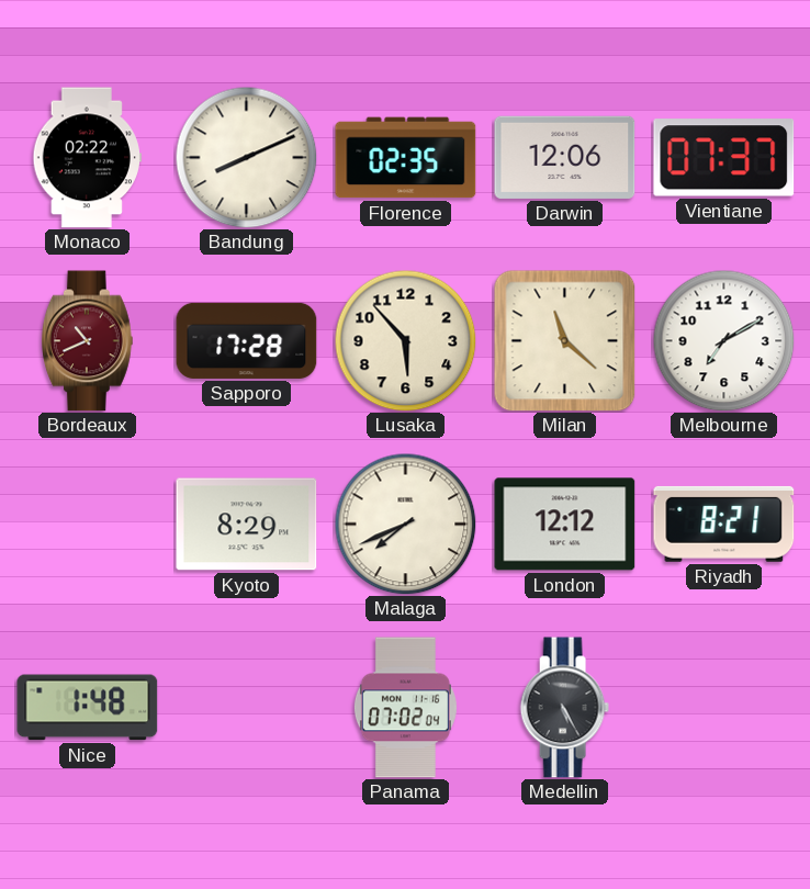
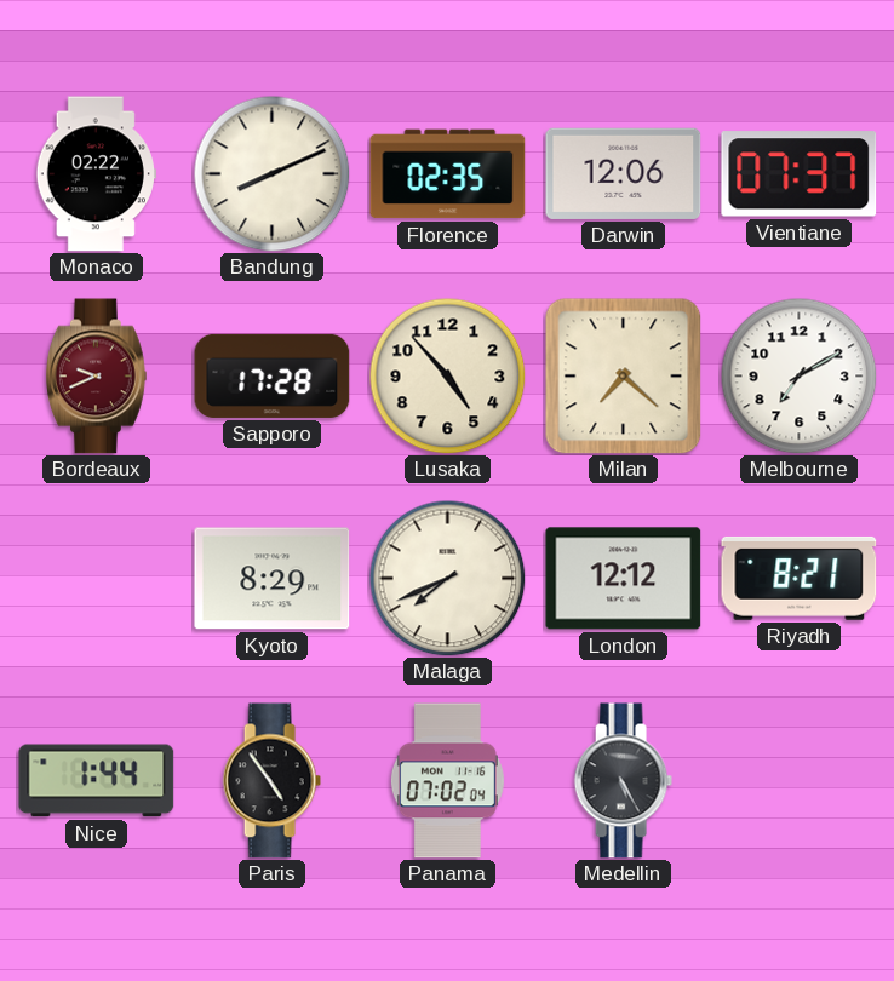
Bordeaux: 10:41 -> 9:41 (96, 377)
Lusaka: 5:53 -> 4:53 (447, 375)
Milan: 11:22 -> 7:22 (624, 377)
Nice: 1:48 -> 1:44 (97, 781)
Paris: none -> 4:54 (271, 781)
